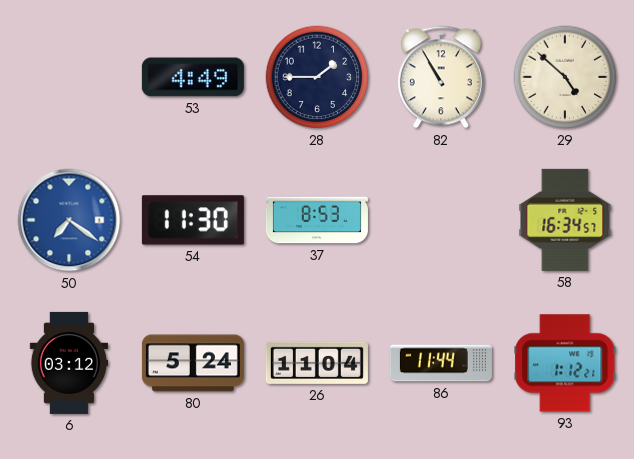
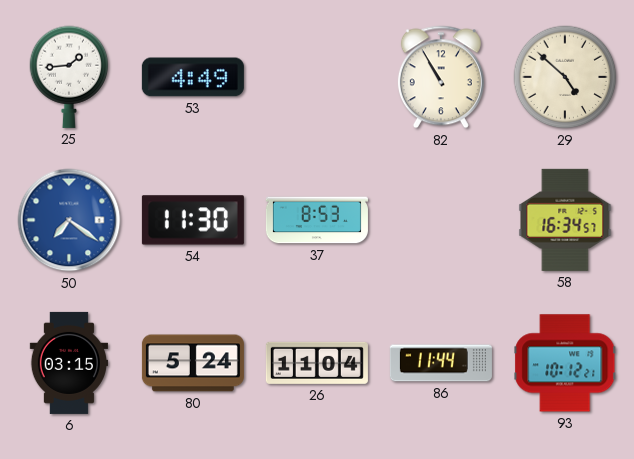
25: none -> 1:44 (69, 77)
28: 1:45 -> none (317, 77)
6: 03:12 -> 03:15 (68, 363)
93: 1:12 -> 10:12 (565, 363)
